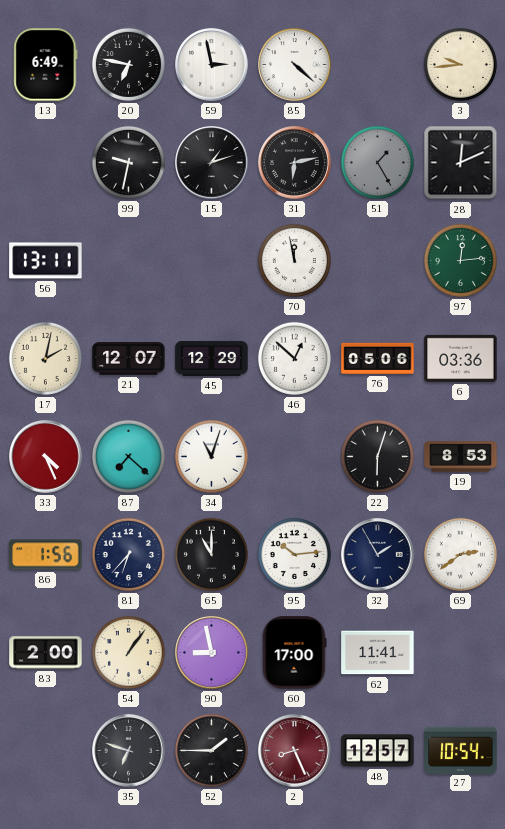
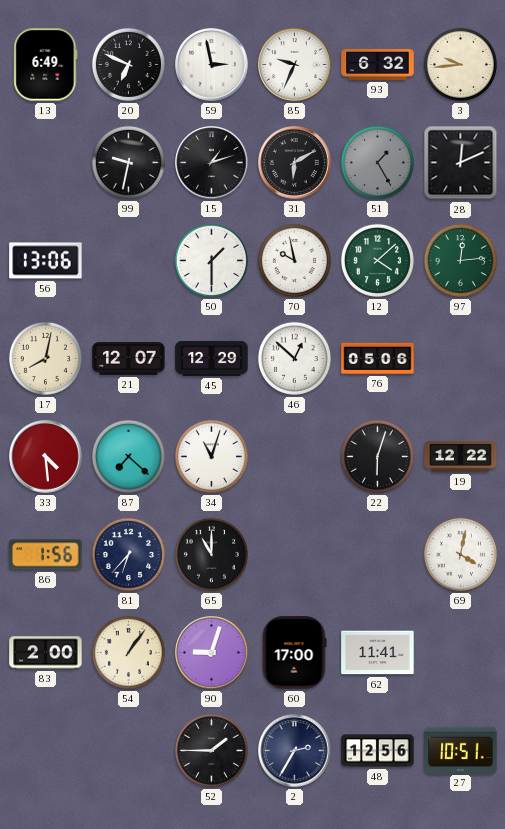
20: 6:47 -> 6:49 (128, 64)
85: 4:22 -> 9:34 (295, 65)
93: none -> 6:32 (378, 64)
31: 6:13 -> 6:10 (295, 163)
56: 13:11 -> 13:06 (46, 261)
50: none -> 1:30 (211, 260)
70: 11:58 -> 9:58 (294, 260)
12: none -> 4:08 (377, 260)
17: 2:02 -> 8:02 (45, 358)
6: 03:36 -> none (461, 358)
33: 4:26 -> 4:29 (46, 457)
19: 8:53 -> 12:22 (461, 457)
95: 10:14 -> none (294, 554)
32: 1:55 -> none (378, 555)
69: 2:39 -> 4:02 (460, 554)
90: 8:58 -> 9:03 (212, 653)
35: 6:48 -> none (129, 751)
2: 8:26 -> 2:35 (295, 751)
2 dial: burgundy -> navy (295, 751)
48: 12:57 -> 12:56 (378, 751)
27: 10:54 -> 10:51 (461, 750)
